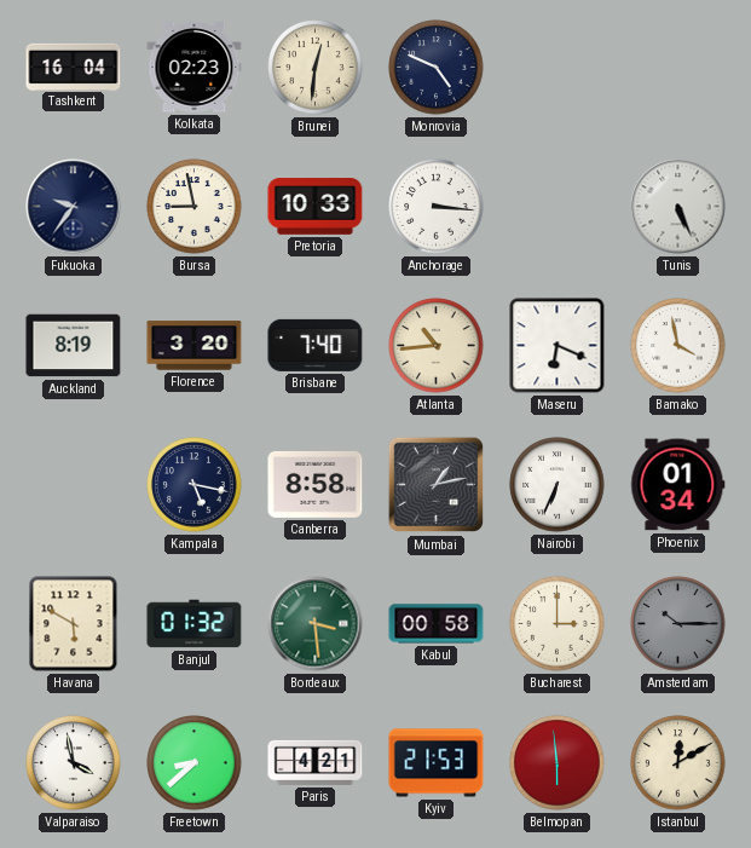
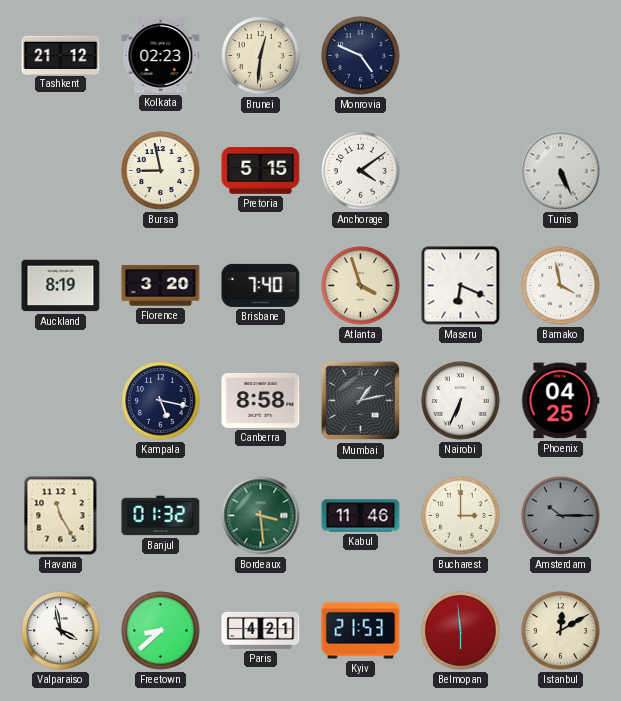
Tashkent: 16:04 -> 21:12 (61, 55)
Fukuoka: 9:36 -> none (74, 207)
Pretoria: 10:33 -> 5:15 (261, 171)
Anchorage: 3:16 -> 4:09 (361, 171)
Atlanta: 10:44 -> 3:57 (361, 286)
Phoenix: 01:34 -> 04:25 (561, 401)
Havana: 5:50 -> 11:25 (61, 516)
Kabul: 00:58 -> 11:46 (361, 516)
